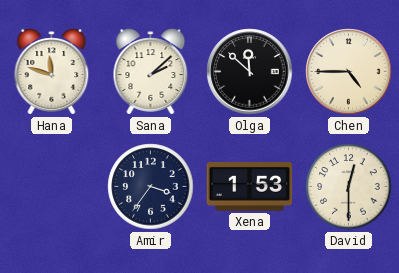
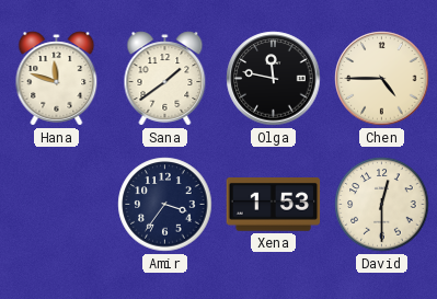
Sana: 2:08 -> 1:39 (165, 79)
Olga: 11:52 -> 11:47 (274, 79)
